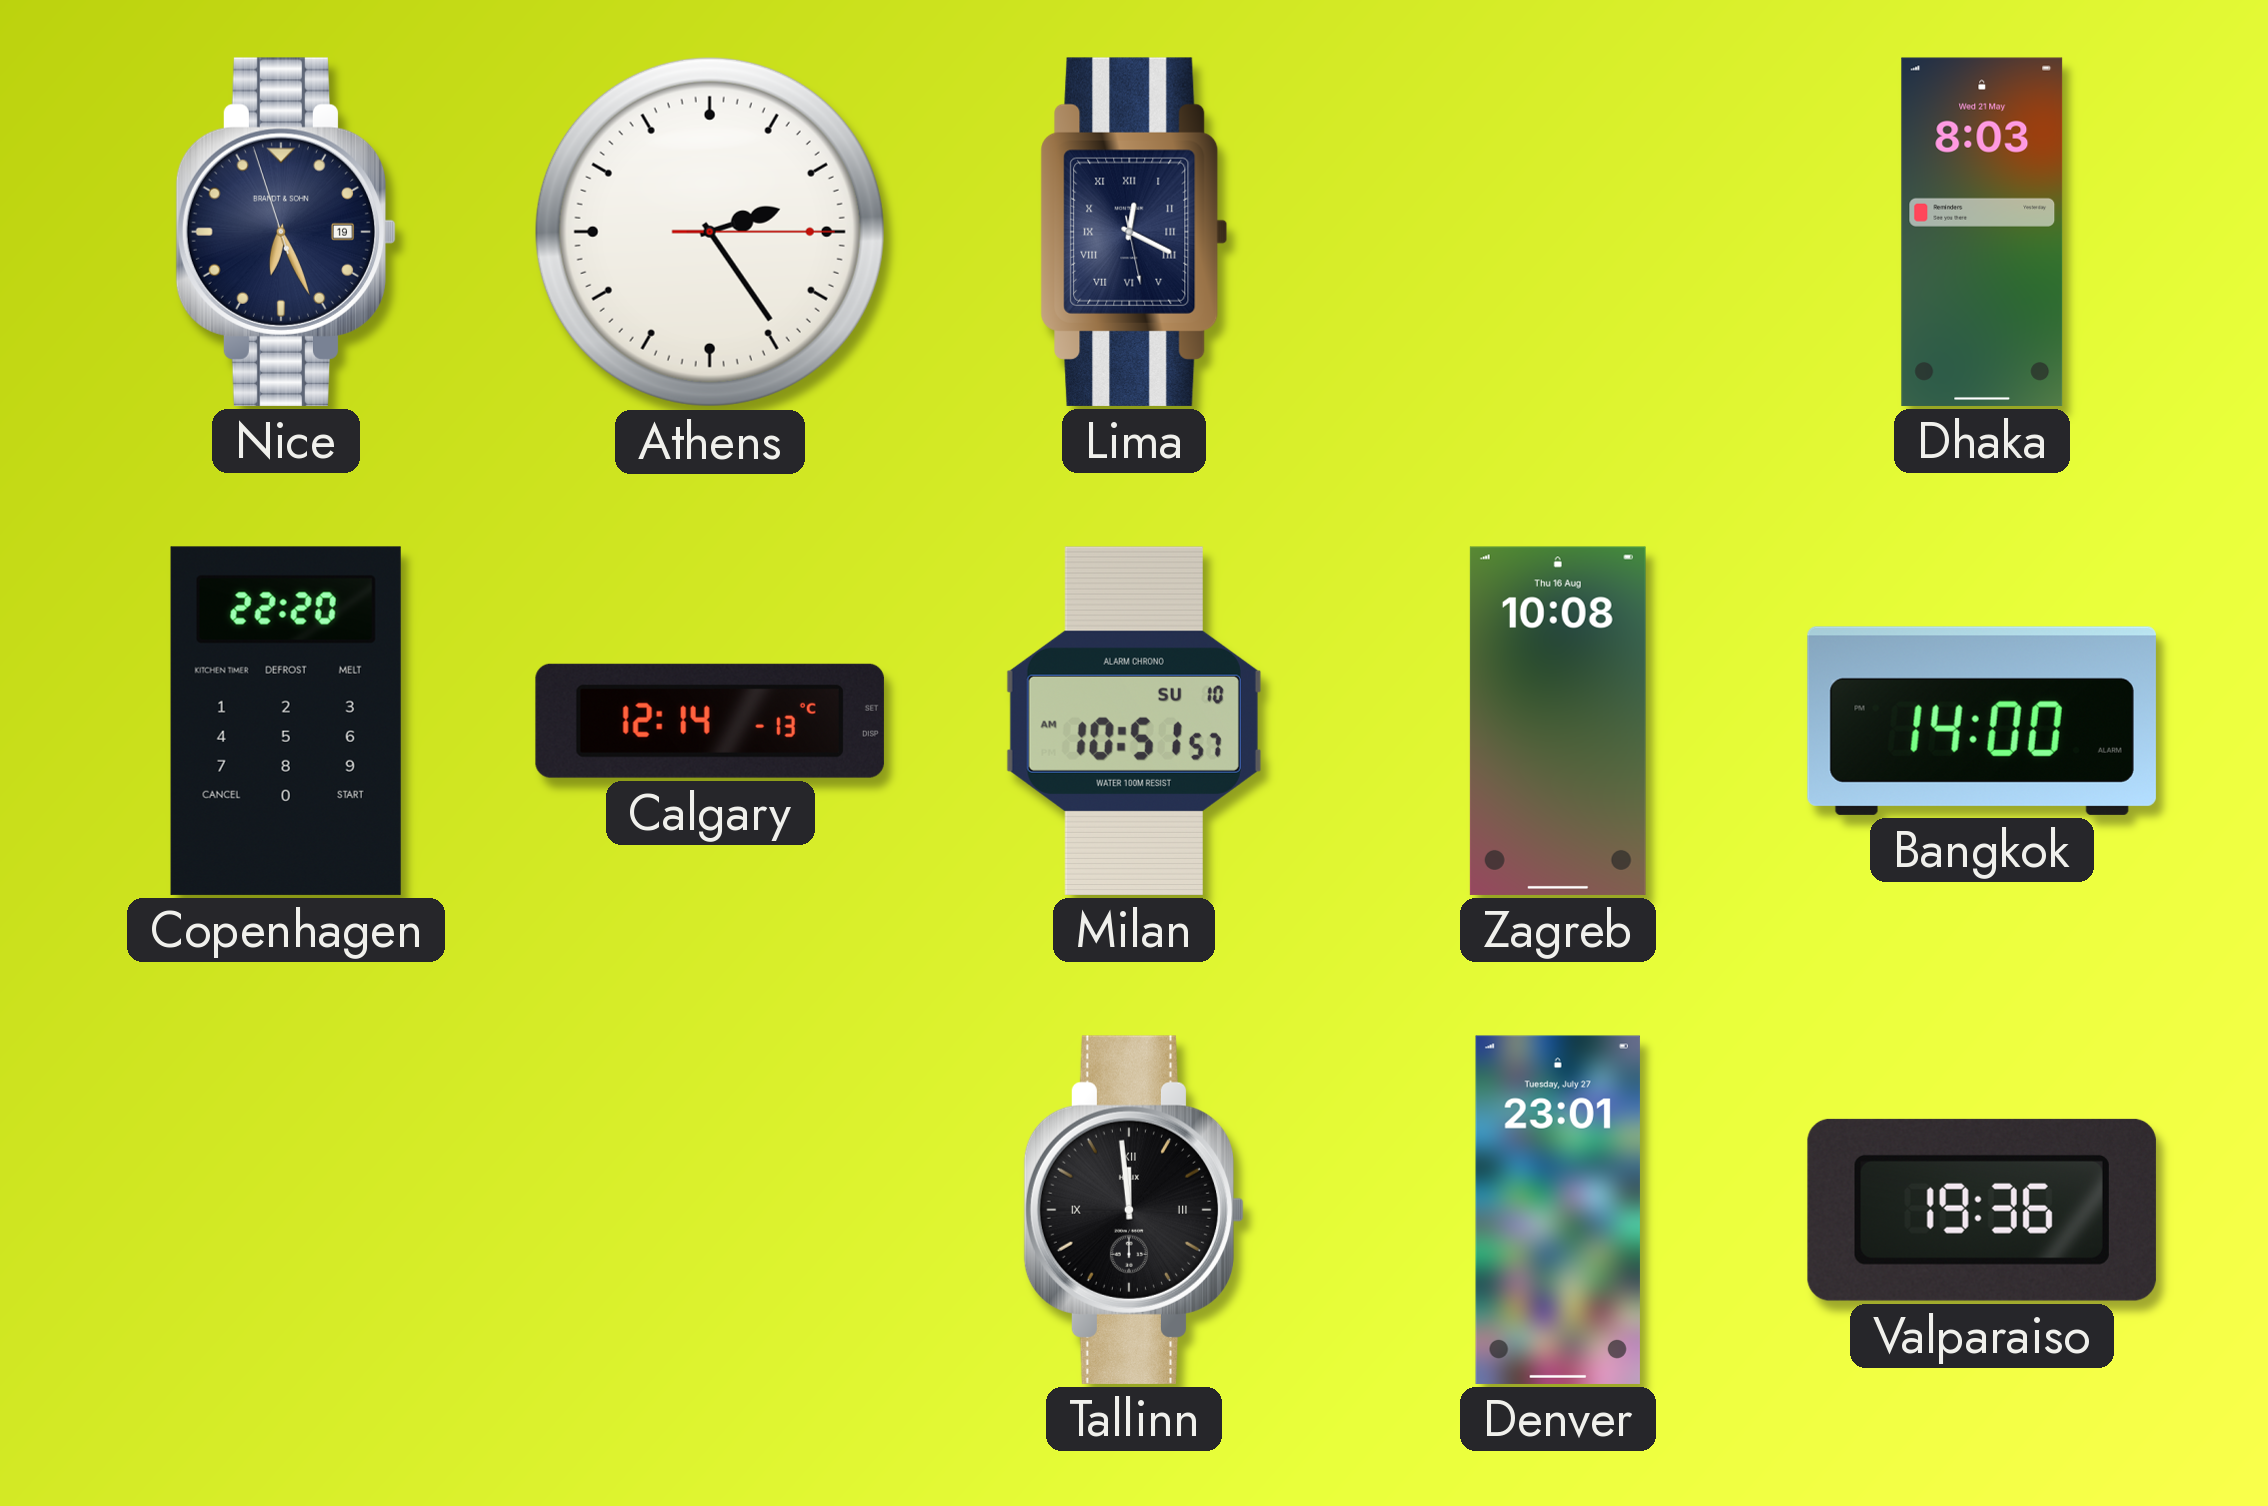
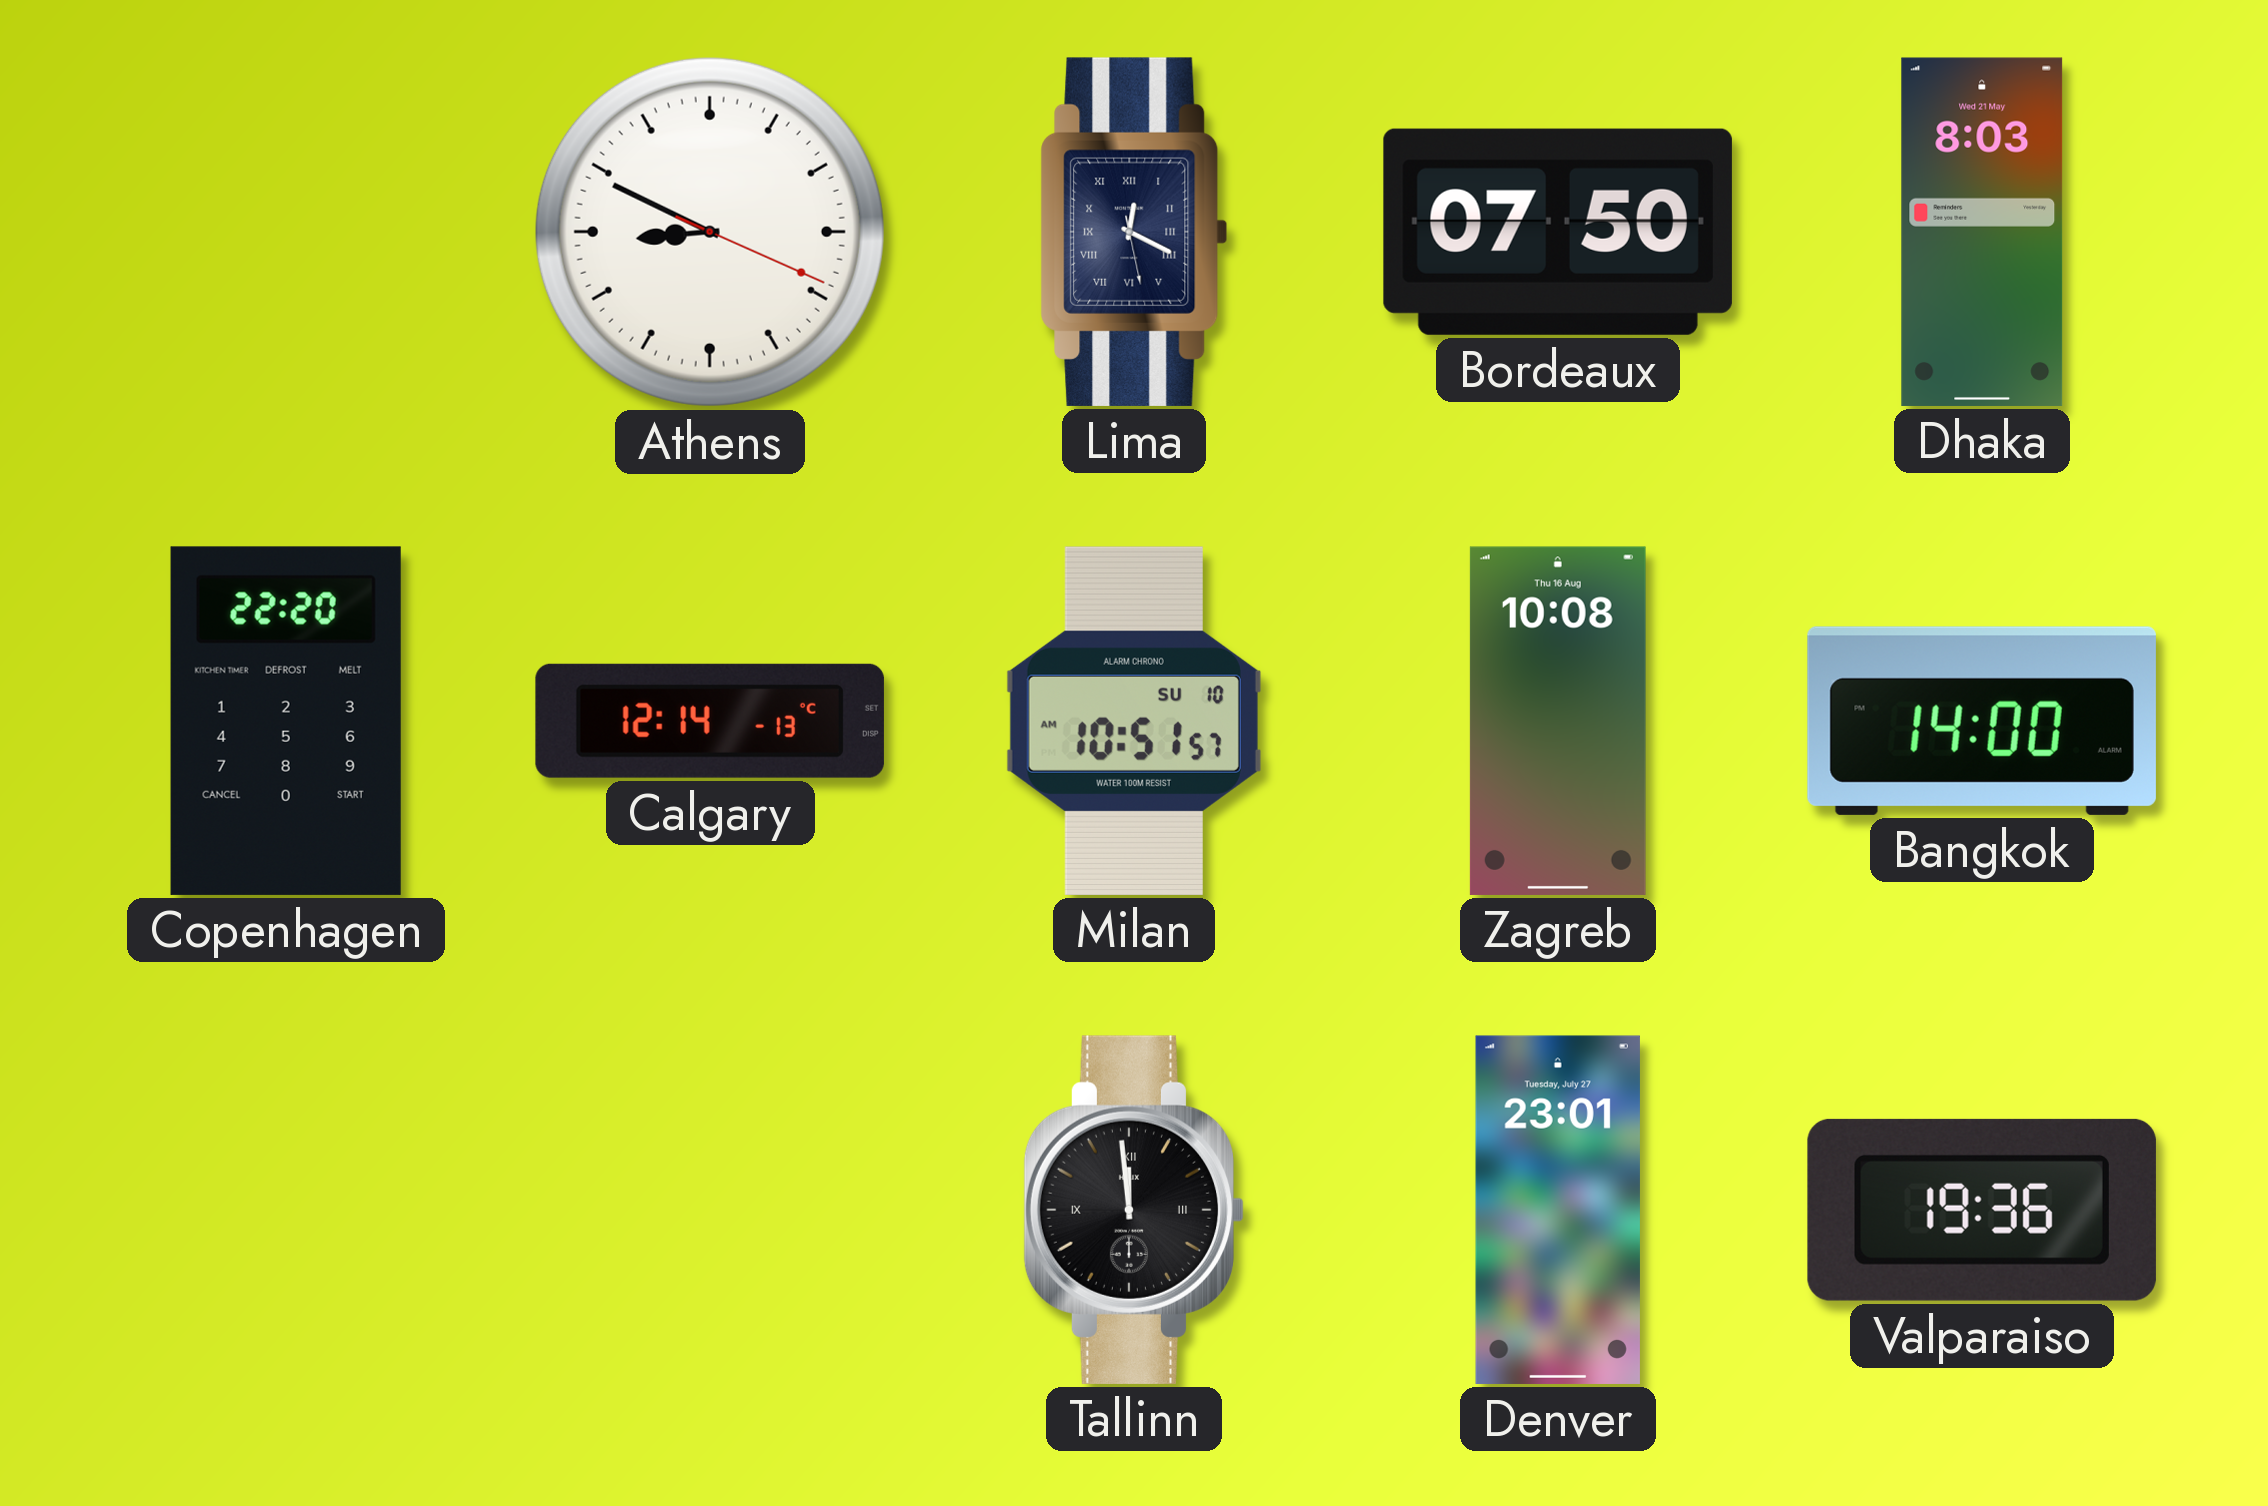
Nice: 6:25 -> none (286, 232)
Athens: 2:24 -> 8:49 (710, 232)
Bordeaux: none -> 07:50 (1558, 232)
